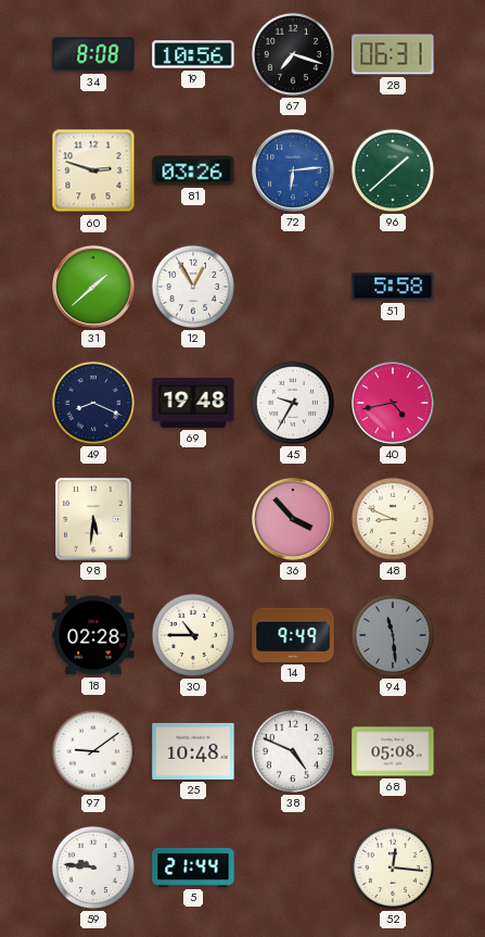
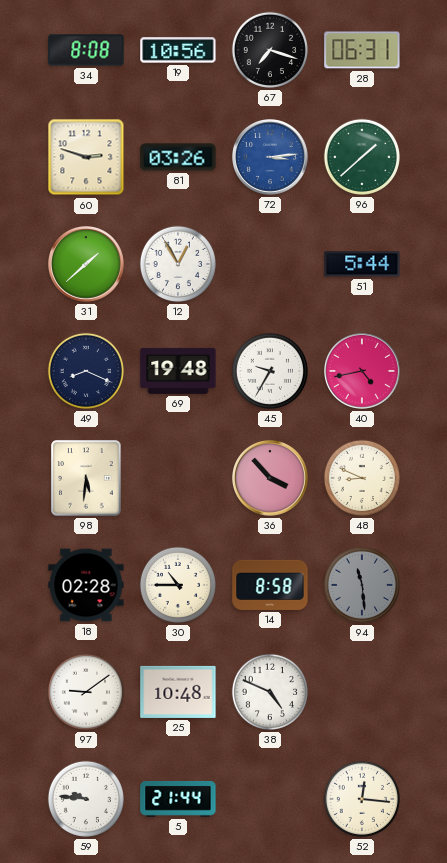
72: 6:14 -> 3:14 (271, 158)
51: 5:58 -> 5:44 (362, 264)
14: 9:49 -> 8:58 (270, 585)
68: 05:08 -> none (393, 751)
